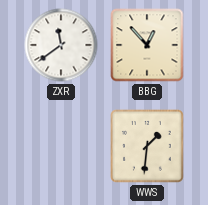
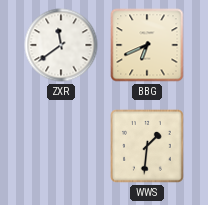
BBG: 12:53 -> 6:41 (147, 45)
